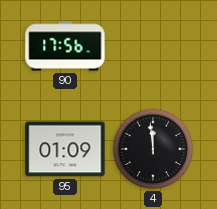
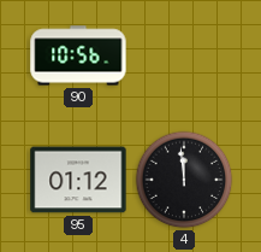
90: 17:56 -> 10:56 (78, 55)
95: 01:09 -> 01:12 (78, 180)
